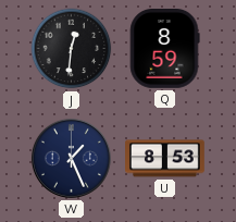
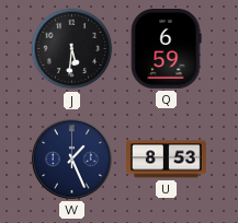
J: 12:31 -> 5:31 (72, 49)
Q: 8:59 -> 6:59 (166, 49)
